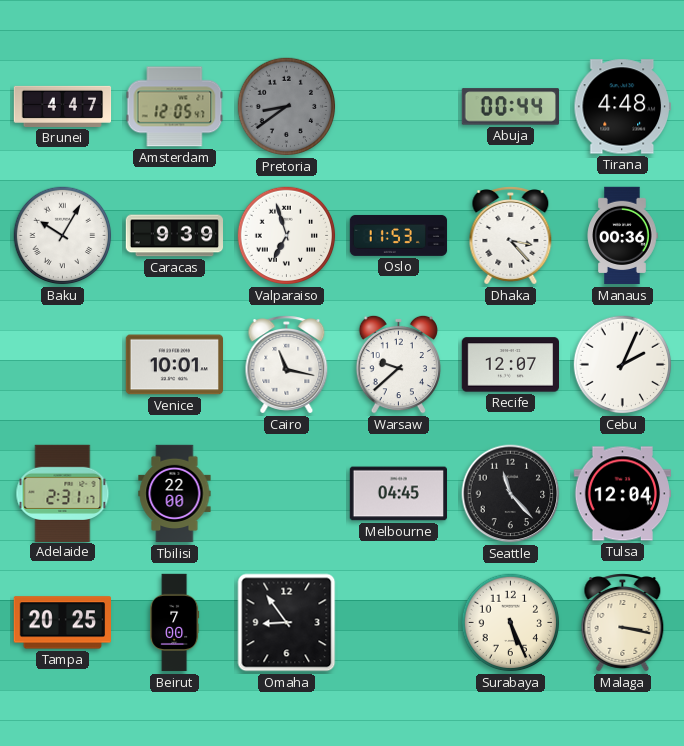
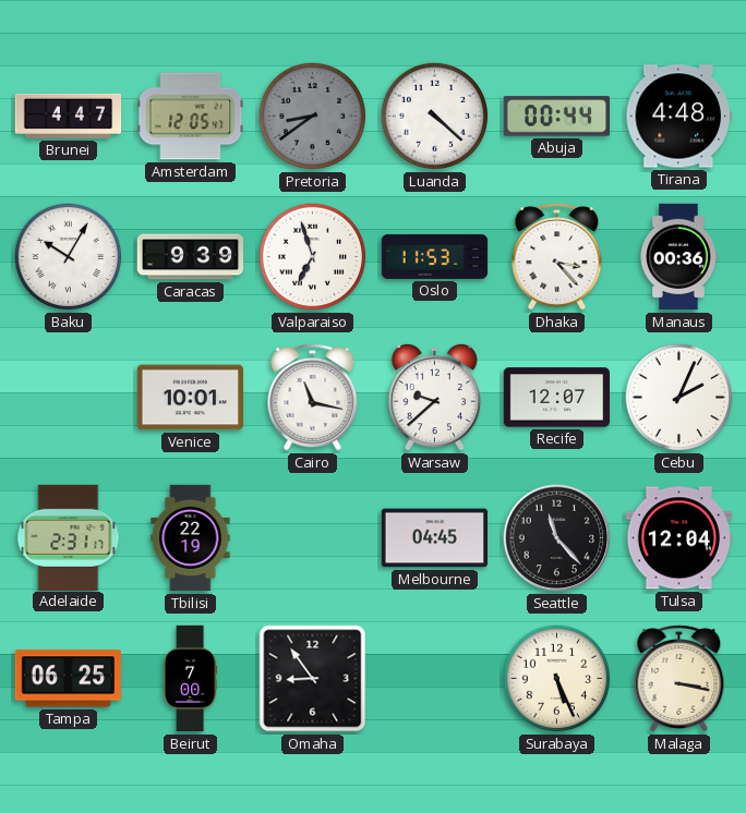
Luanda: none -> 4:22 (435, 117)
Tbilisi: 22:00 -> 22:19 (191, 538)
Tampa: 20:25 -> 06:25 (68, 679)
